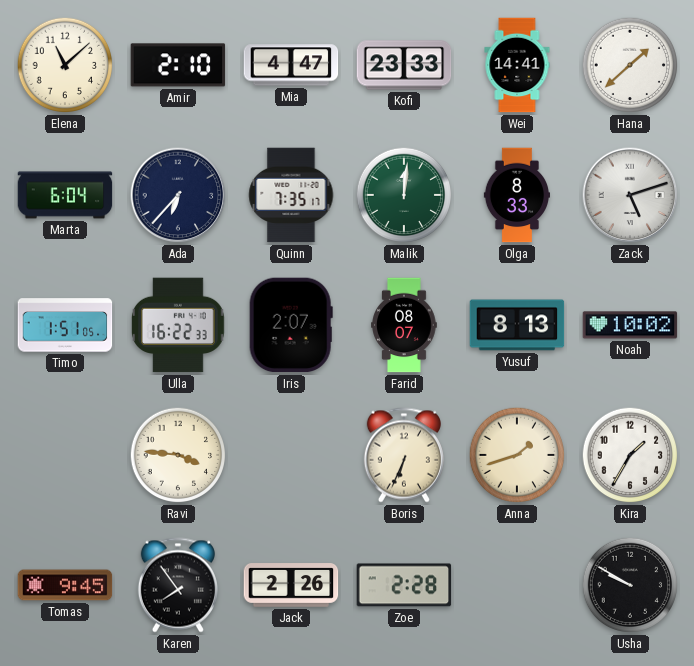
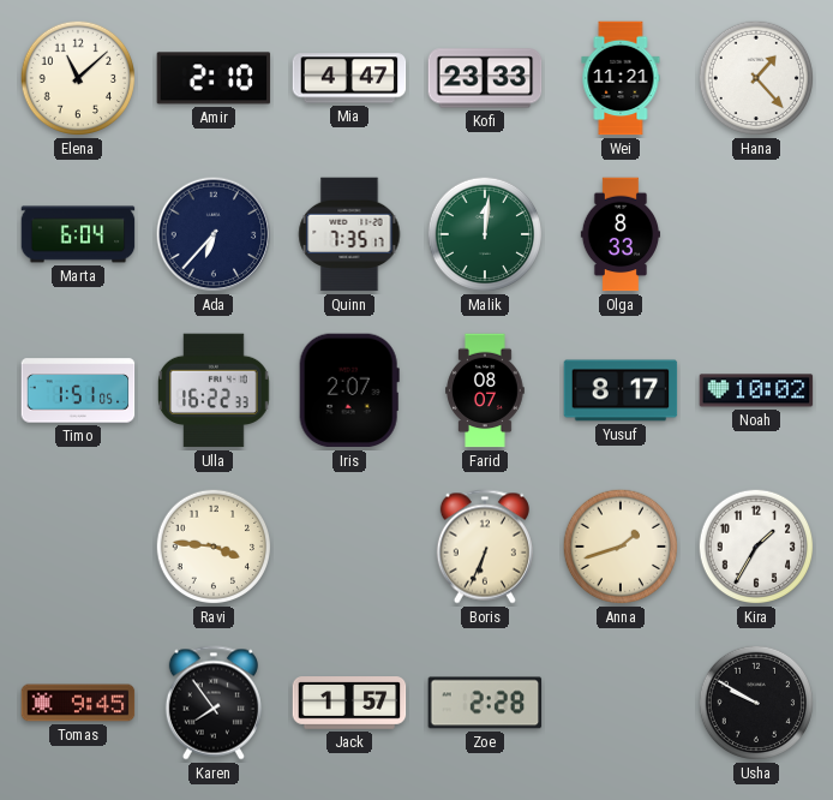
Wei: 14:41 -> 11:21 (621, 78)
Hana: 1:38 -> 1:23 (756, 78)
Zack: 5:12 -> none (630, 195)
Yusuf: 8:13 -> 8:17 (621, 390)
Jack: 2:26 -> 1:57 (349, 703)
